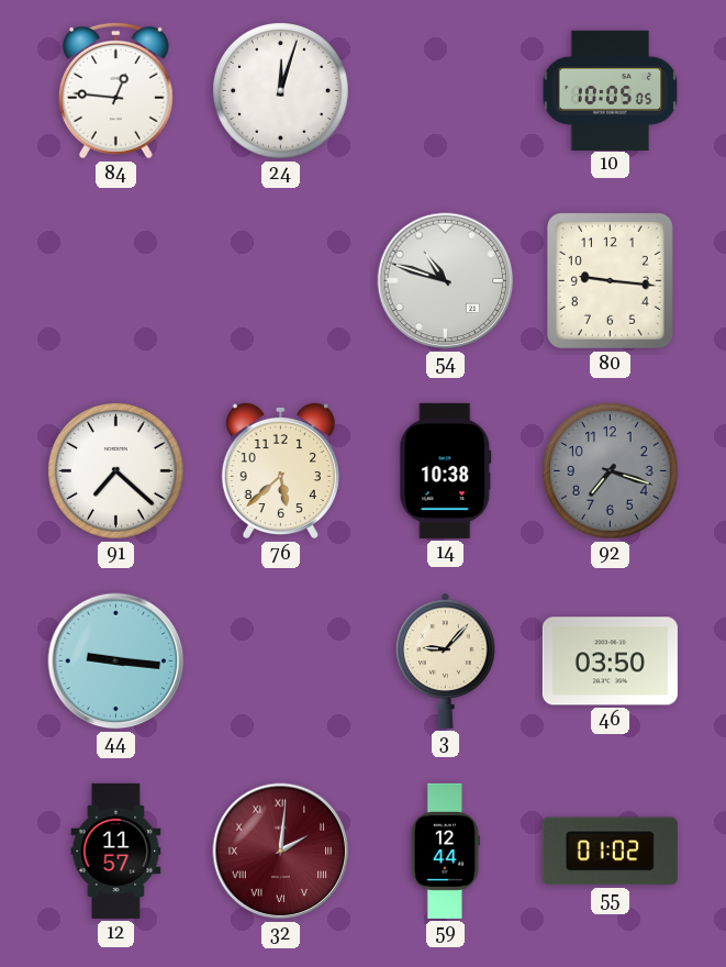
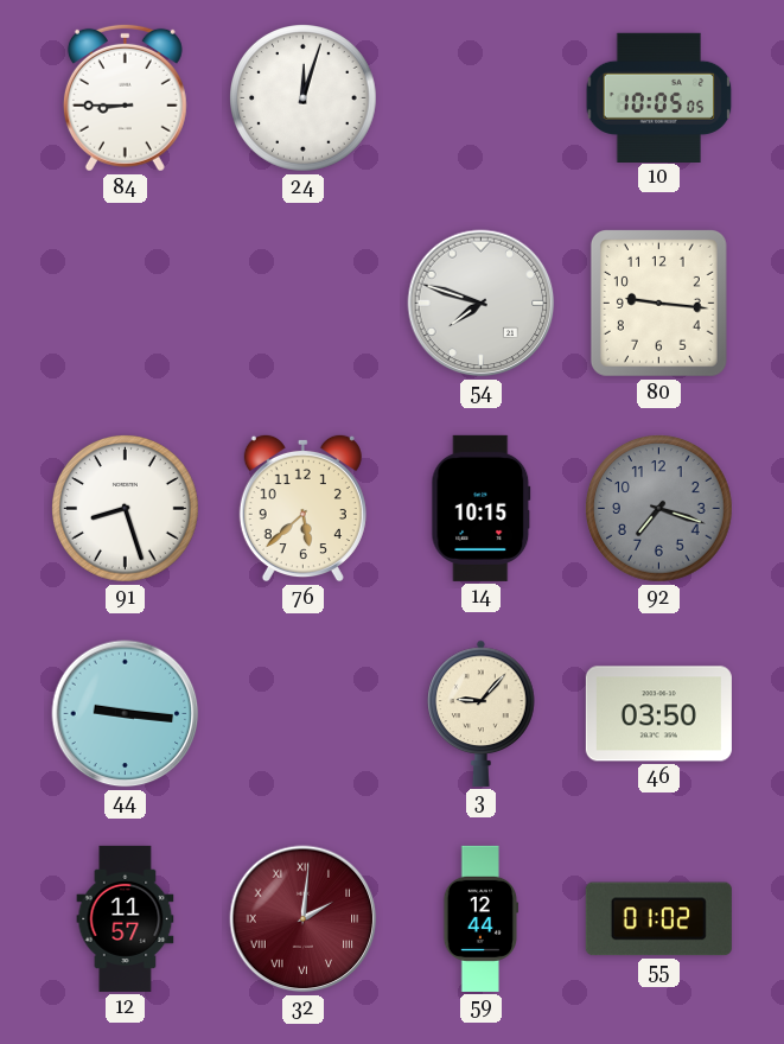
84: 12:46 -> 8:45 (125, 97)
54: 10:48 -> 7:48 (482, 304)
91: 7:22 -> 8:27 (126, 509)
14: 10:38 -> 10:15 (482, 508)
